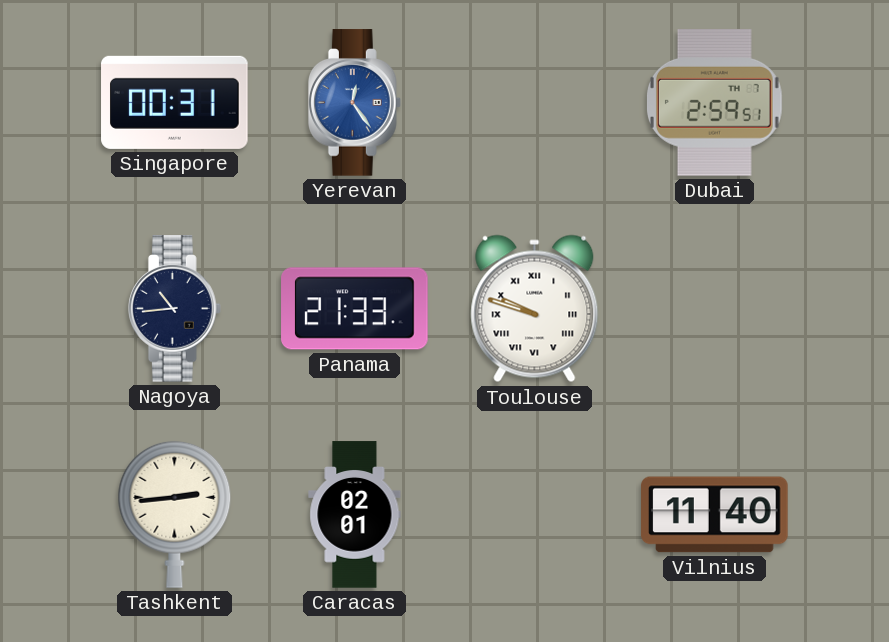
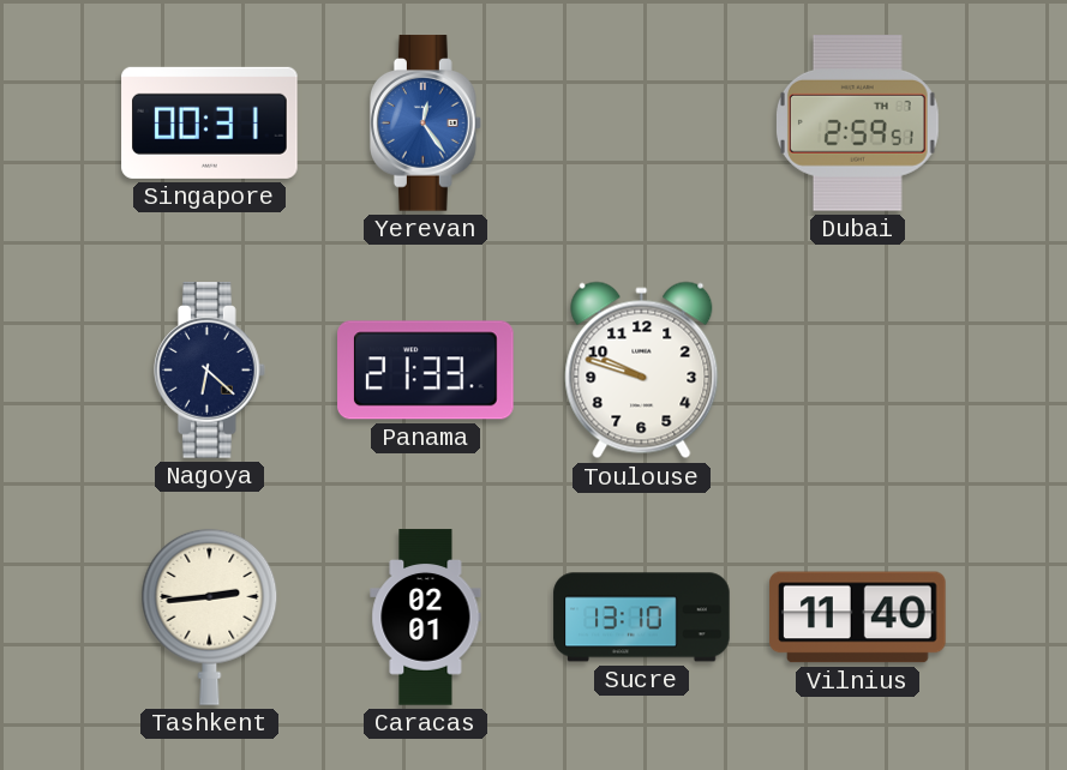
Nagoya: 10:44 -> 6:22 (209, 371)
Toulouse numerals: Roman -> Arabic (642, 371)
Sucre: none -> 13:10 (642, 618)
